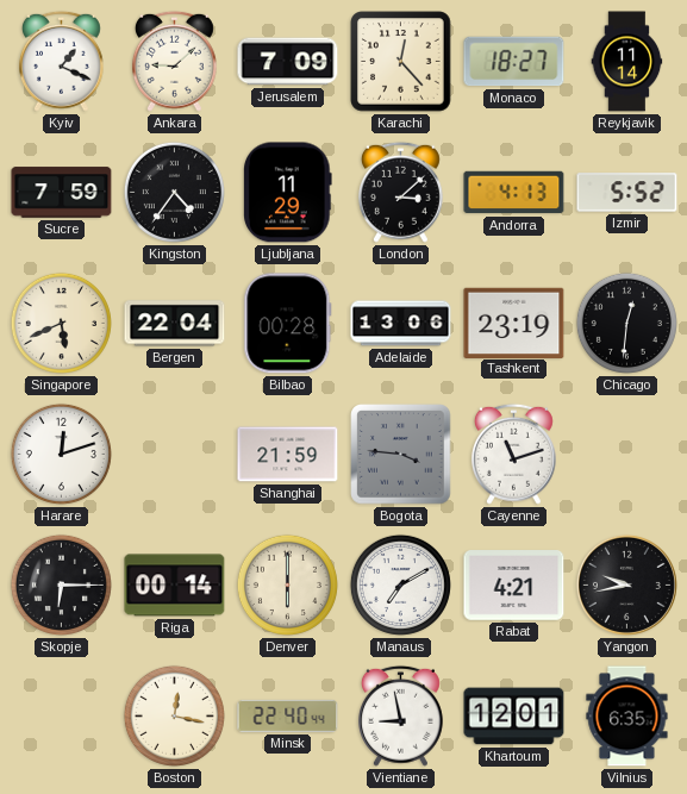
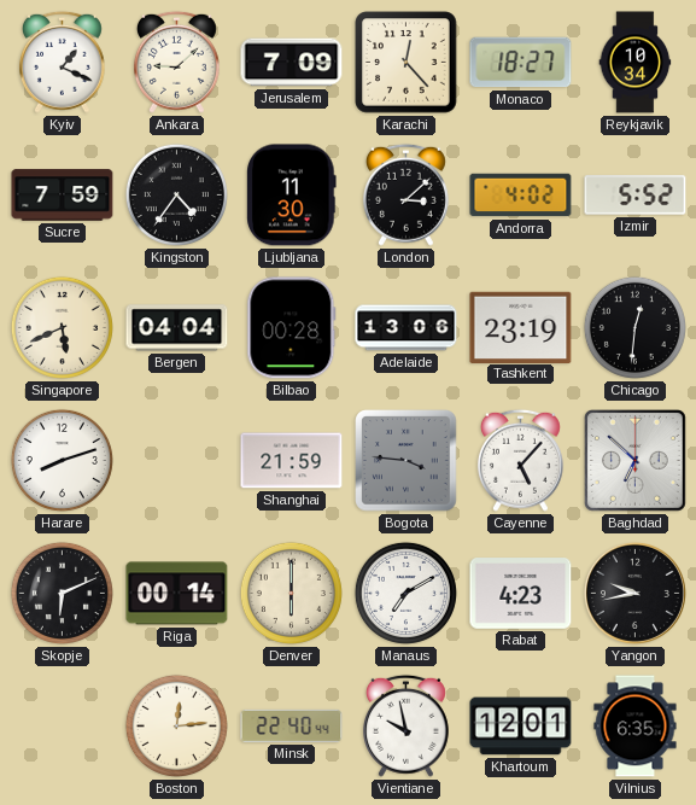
Reykjavik: 11:14 -> 10:34 (636, 63)
Ljubljana: 11:29 -> 11:30 (292, 196)
Andorra: 4:13 -> 4:02 (521, 196)
Bergen: 22:04 -> 04:04 (177, 328)
Harare: 12:12 -> 8:12 (62, 460)
Cayenne: 11:12 -> 5:07 (520, 460)
Baghdad: none -> 6:52 (634, 460)
Skopje: 6:15 -> 6:11 (62, 593)
Rabat: 4:21 -> 4:23 (521, 594)
Boston: 12:17 -> 12:14 (176, 725)
Vientiane: 8:58 -> 9:58 (405, 725)
